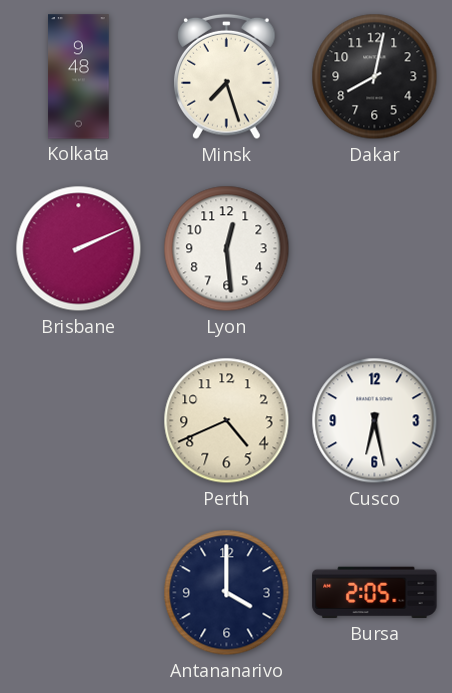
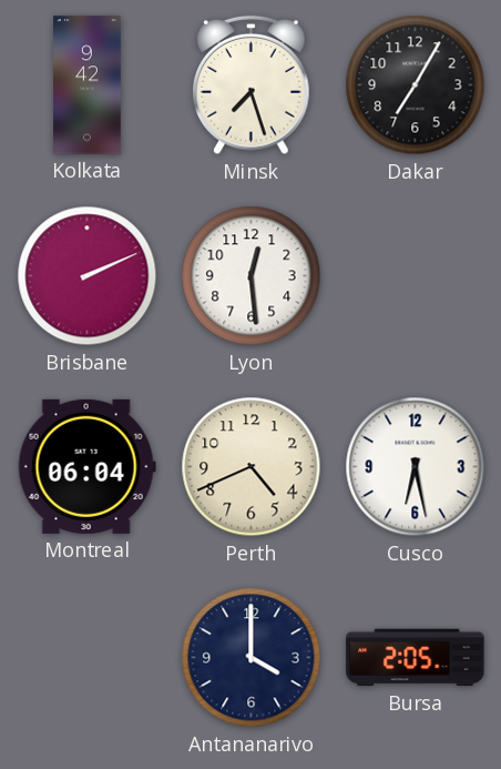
Kolkata: 9:48 -> 9:42 (88, 85)
Dakar: 8:02 -> 7:05 (416, 85)
Montreal: none -> 06:04 (86, 466)
